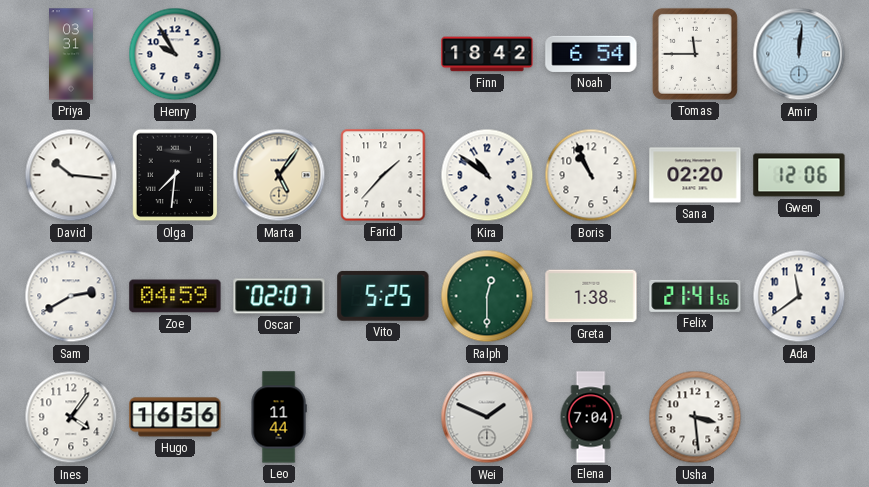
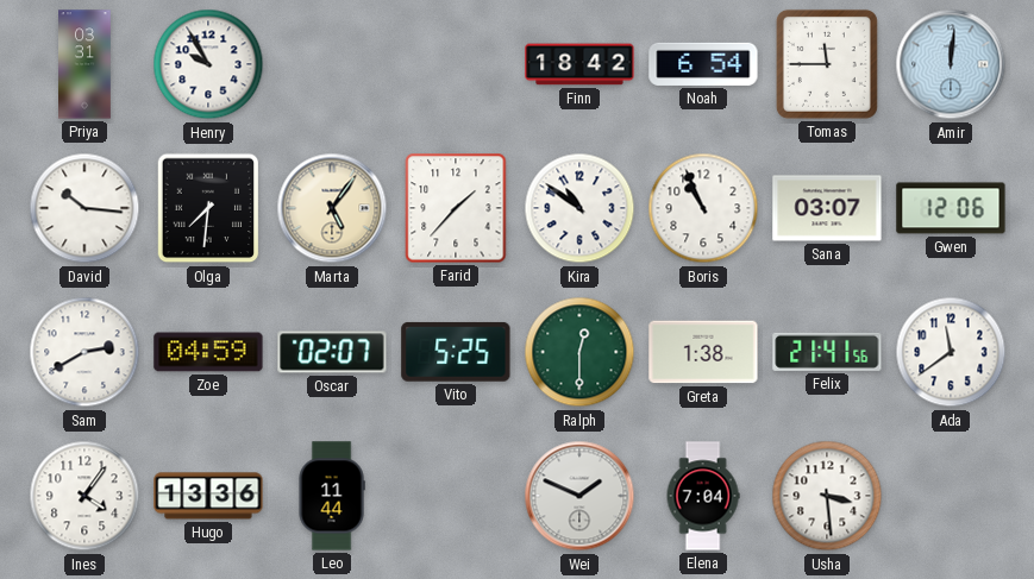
Sana: 02:20 -> 03:07 (827, 208)
Hugo: 16:56 -> 13:36 (208, 496)
